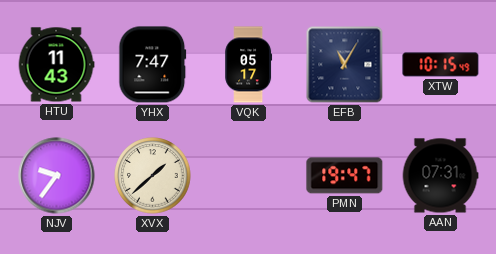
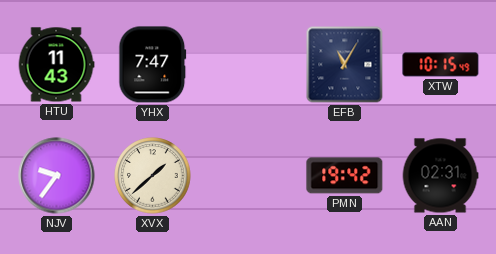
VQK: 05:17 -> none (249, 65)
PMN: 19:47 -> 19:42 (345, 176)
AAN: 07:31 -> 02:31 (440, 176)
